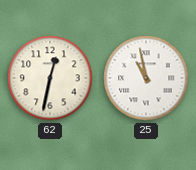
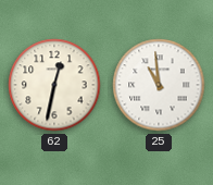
25: 10:58 -> 10:59 (159, 85)
